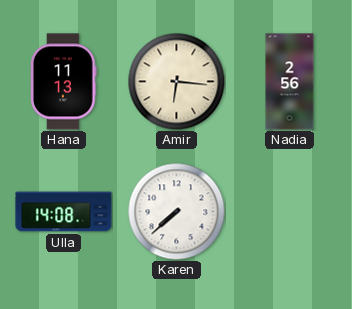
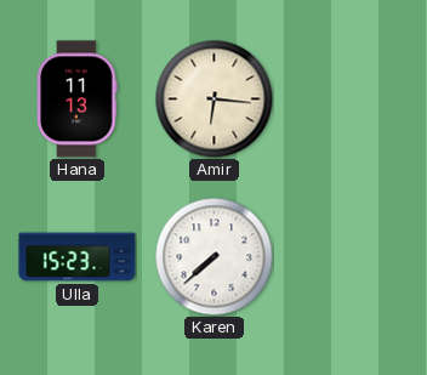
Nadia: 2:56 -> none (290, 82)
Ulla: 14:08 -> 15:23 (78, 257)
